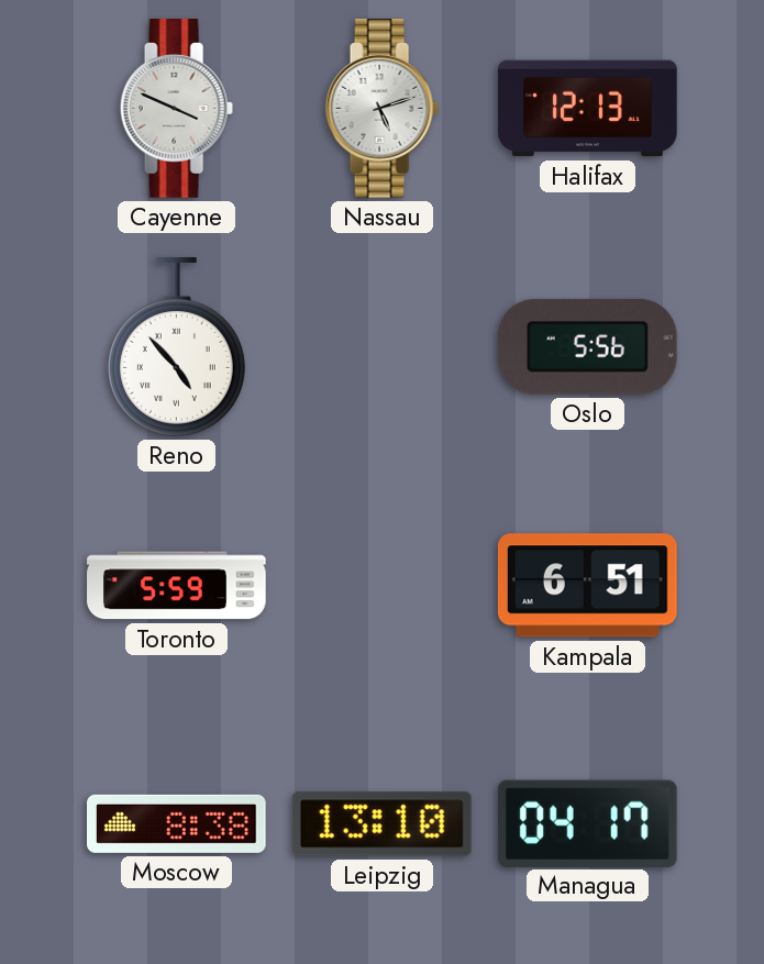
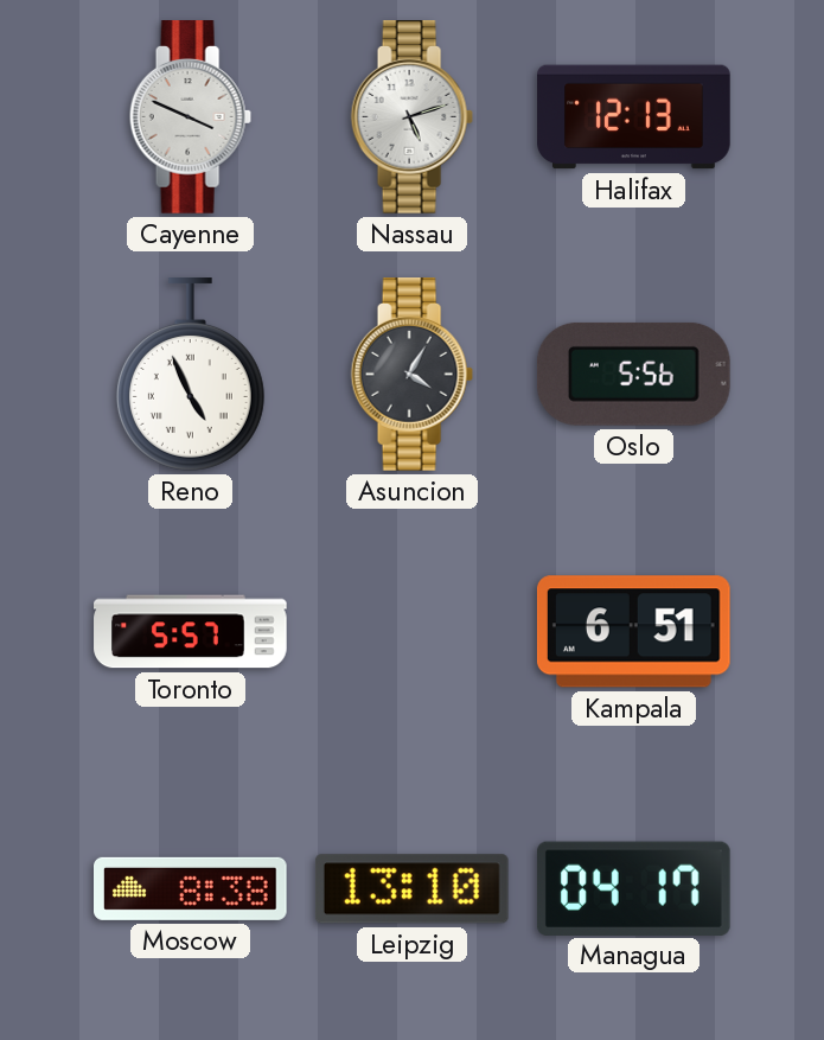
Reno: 4:53 -> 4:56 (190, 375)
Asuncion: none -> 4:05 (411, 375)
Toronto: 5:59 -> 5:57 (191, 632)
